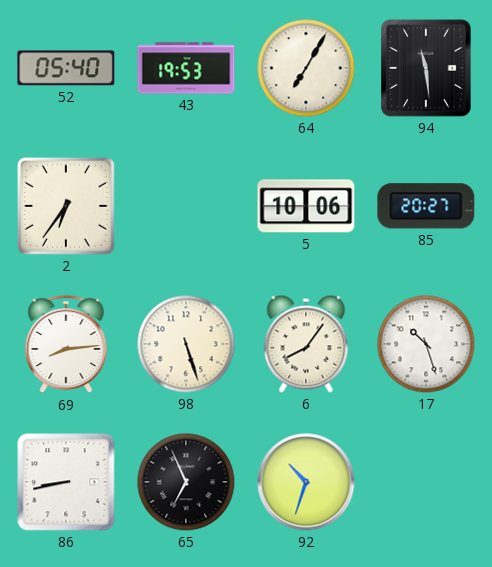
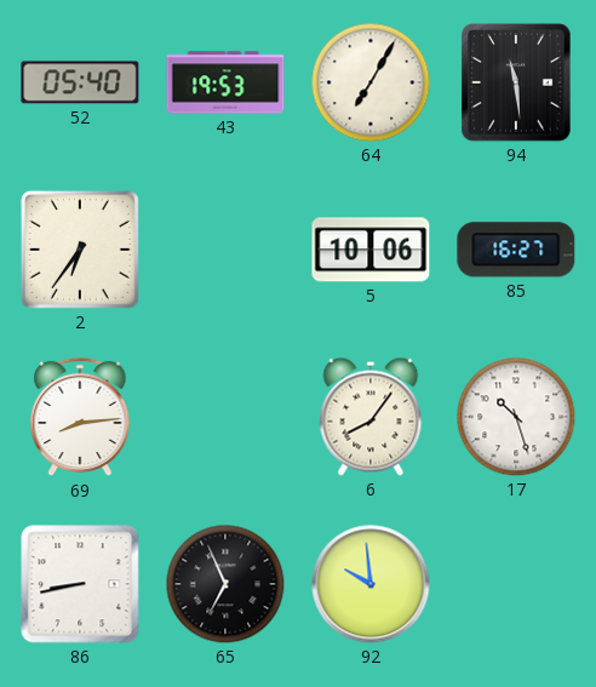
85: 20:27 -> 16:27 (516, 250)
98: 5:27 -> none (186, 344)
92: 10:33 -> 9:59 (371, 584)
